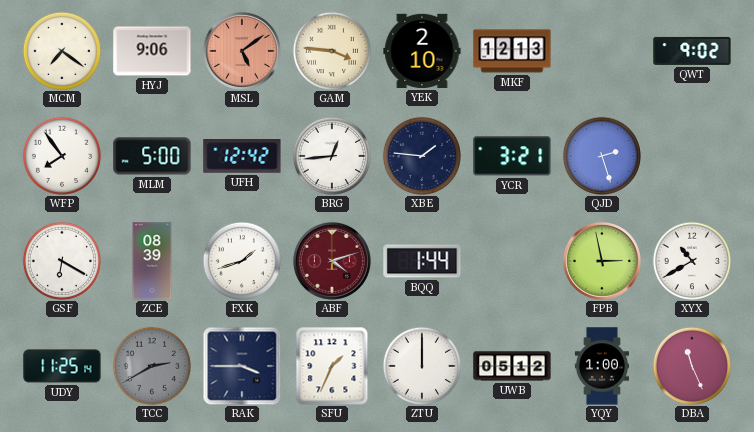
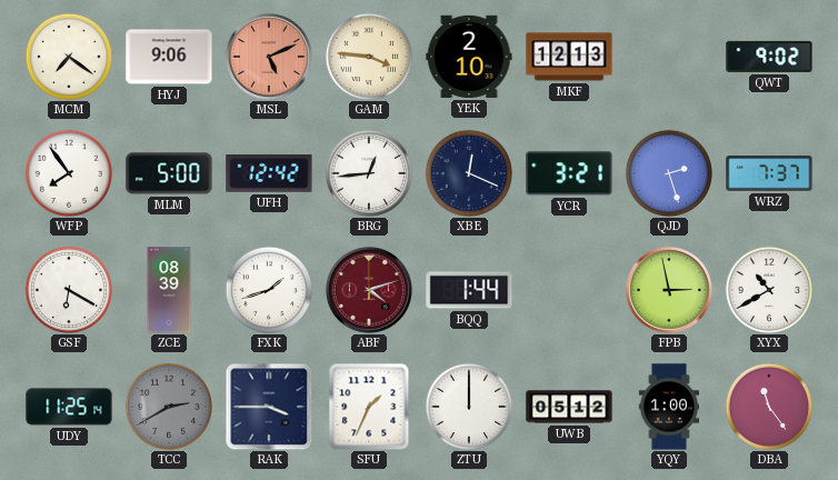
MSL: 5:09 -> 5:11 (269, 57)
XBE: 1:46 -> 12:19 (468, 172)
WRZ: none -> 7:37 (769, 173)
DBA: 11:26 -> 11:24 (768, 406)
